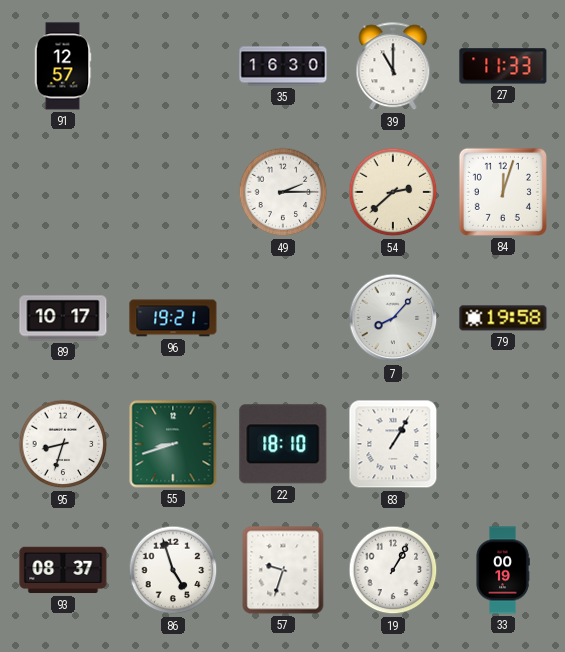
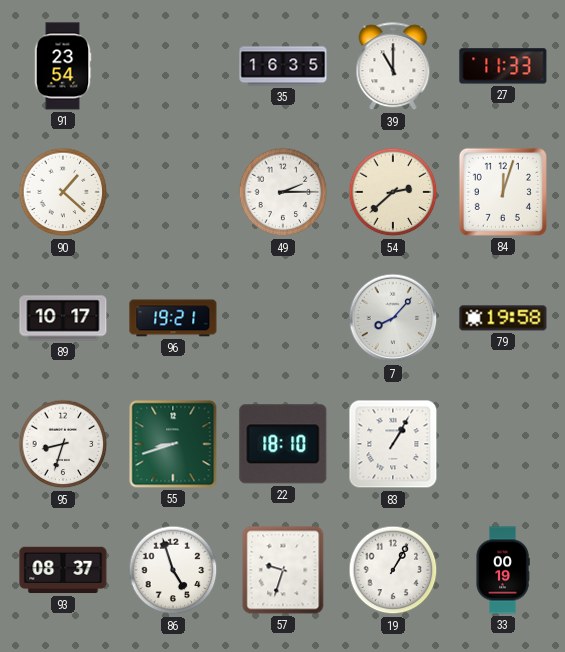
91: 12:57 -> 23:54 (63, 66)
35: 16:30 -> 16:35 (283, 66)
90: none -> 1:22 (63, 192)
